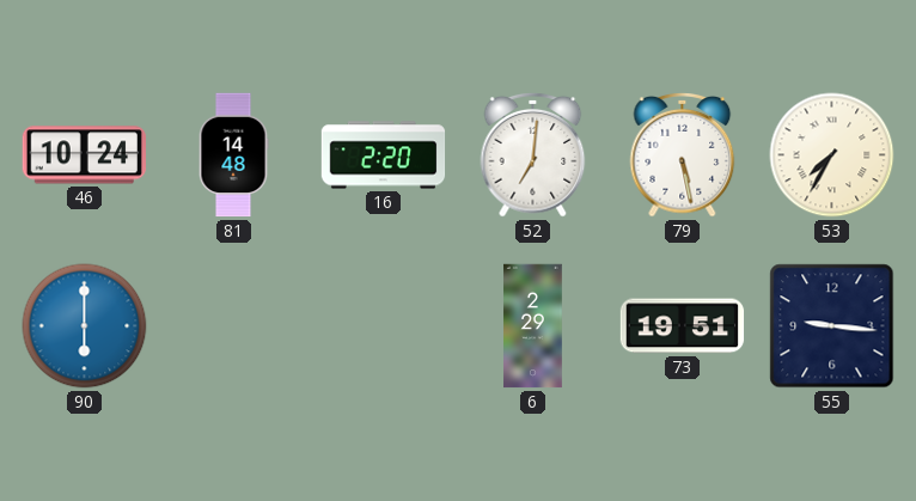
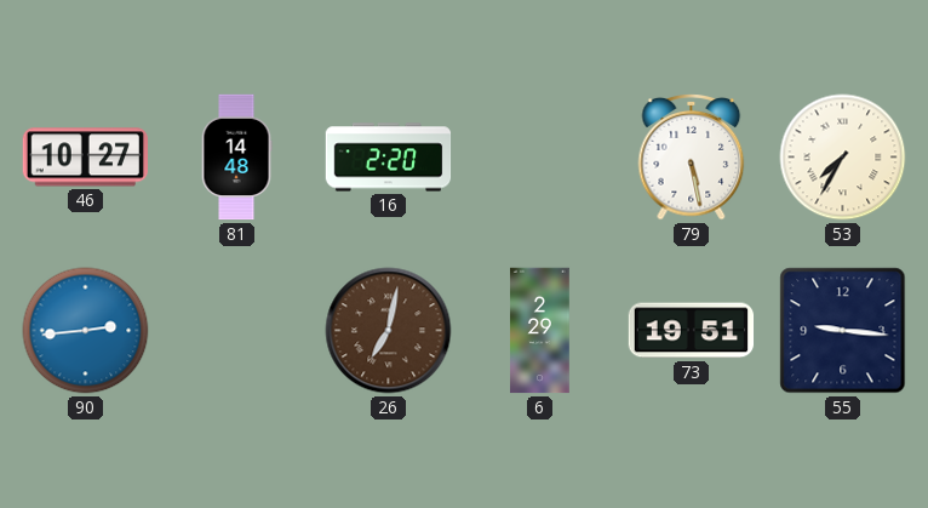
46: 10:24 -> 10:27 (85, 158)
52: 7:01 -> none (533, 155)
90: 6:00 -> 2:44 (86, 331)
26: none -> 7:02 (389, 331)
